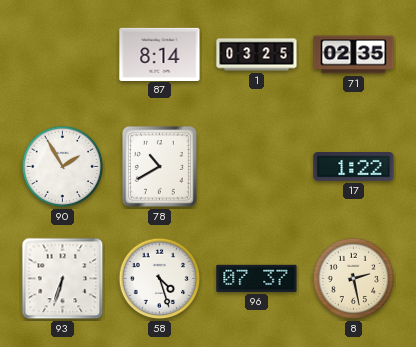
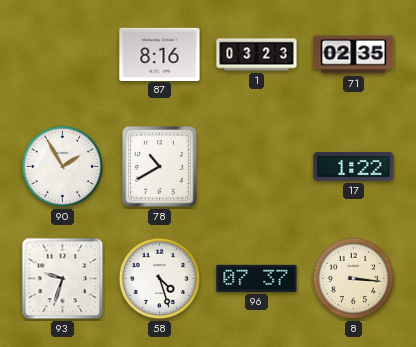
87: 8:14 -> 8:16 (160, 54)
1: 03:25 -> 03:23 (257, 55)
93: 6:33 -> 9:33 (63, 279)
8: 2:28 -> 3:16 (354, 279)
